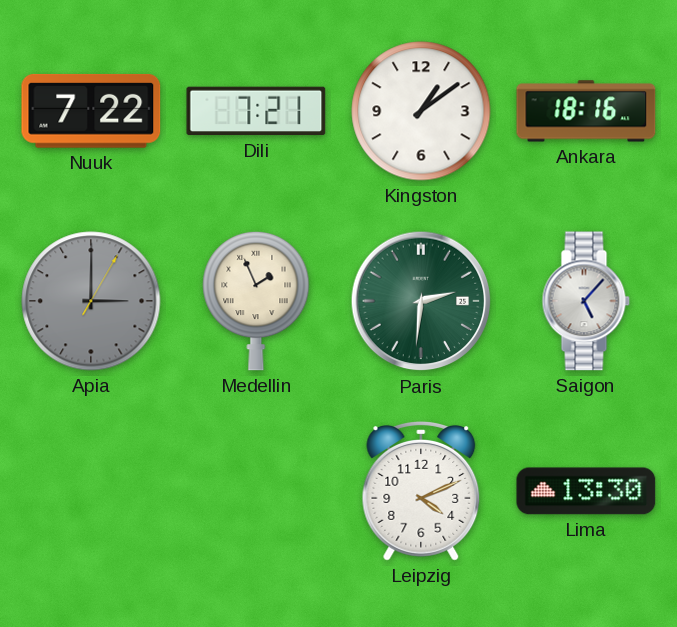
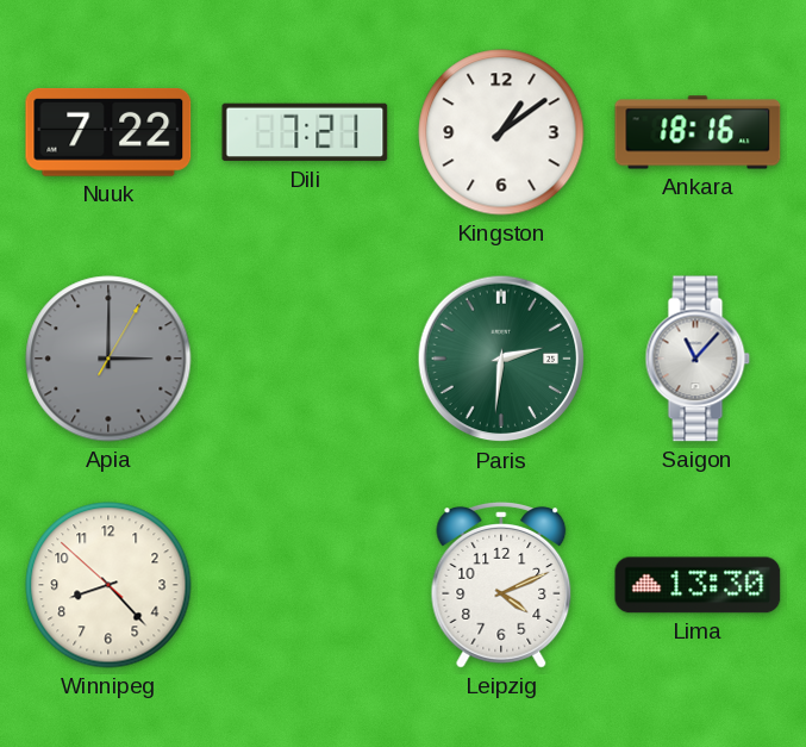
Medellin: 1:56 -> none (256, 301)
Saigon: 5:07 -> 11:07 (698, 359)
Winnipeg: none -> 8:22 (108, 585)
